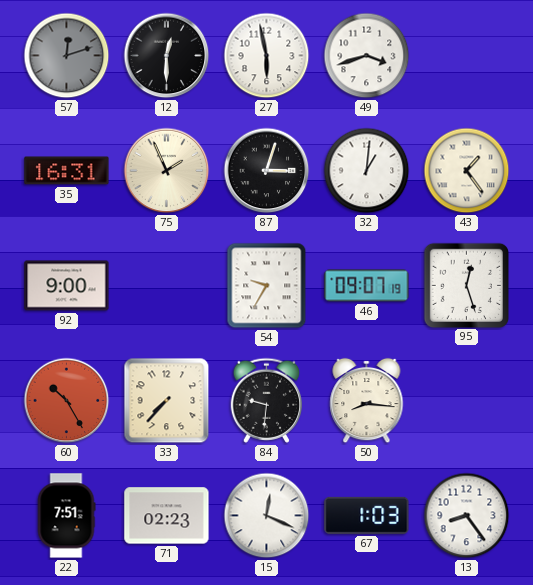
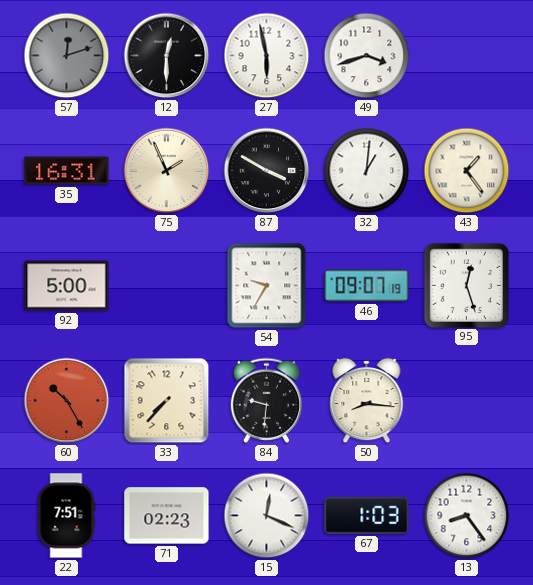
87: 3:03 -> 3:50 (267, 171)
92: 9:00 -> 5:00 (67, 286)
